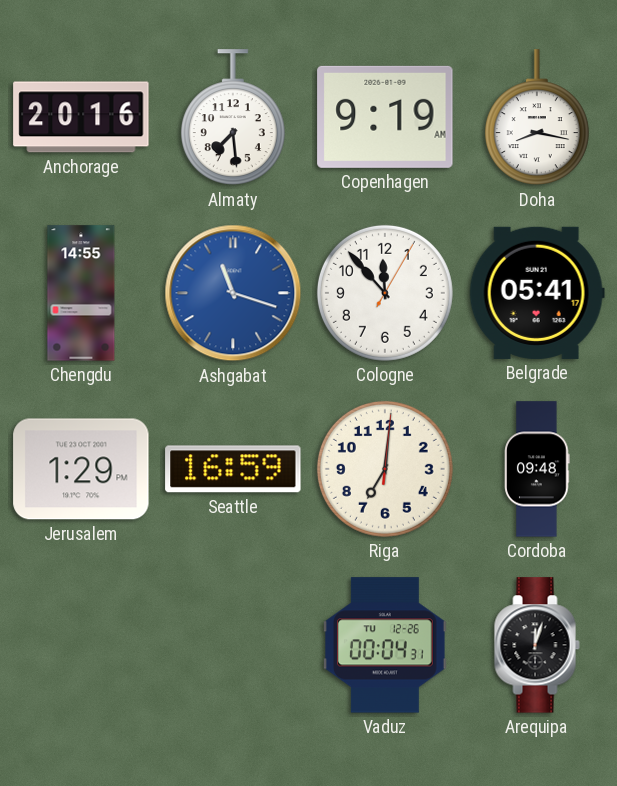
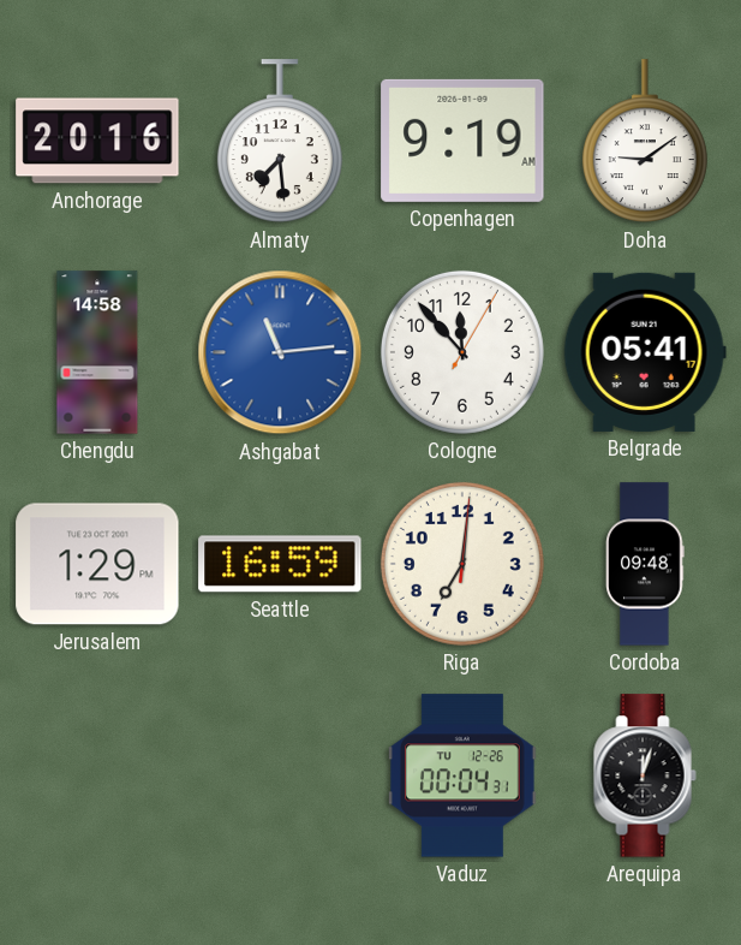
Doha: 8:17 -> 9:09 (645, 142)
Chengdu: 14:55 -> 14:58 (97, 352)
Ashgabat: 11:18 -> 11:14 (280, 352)
